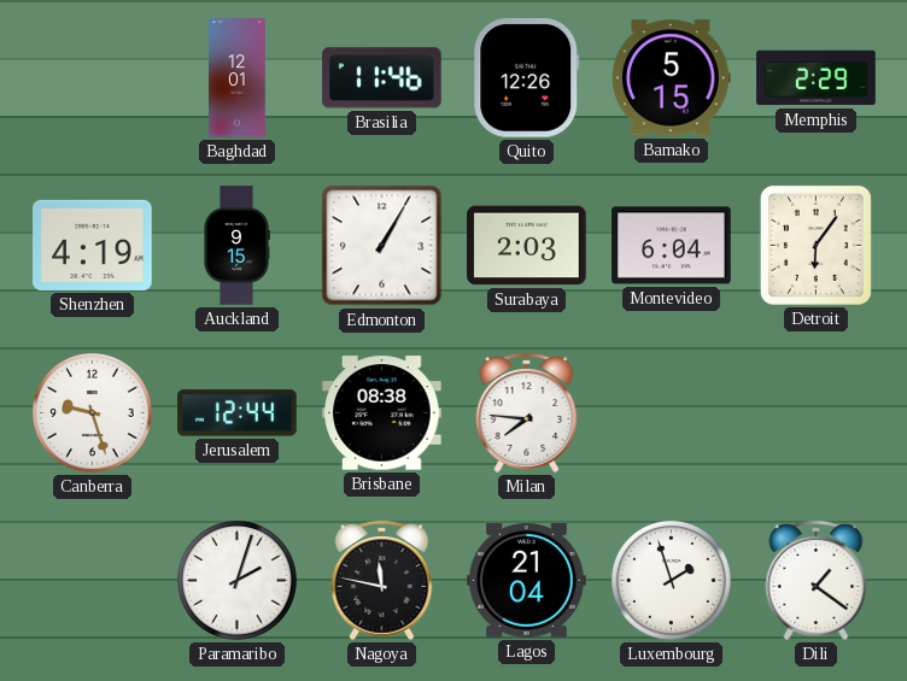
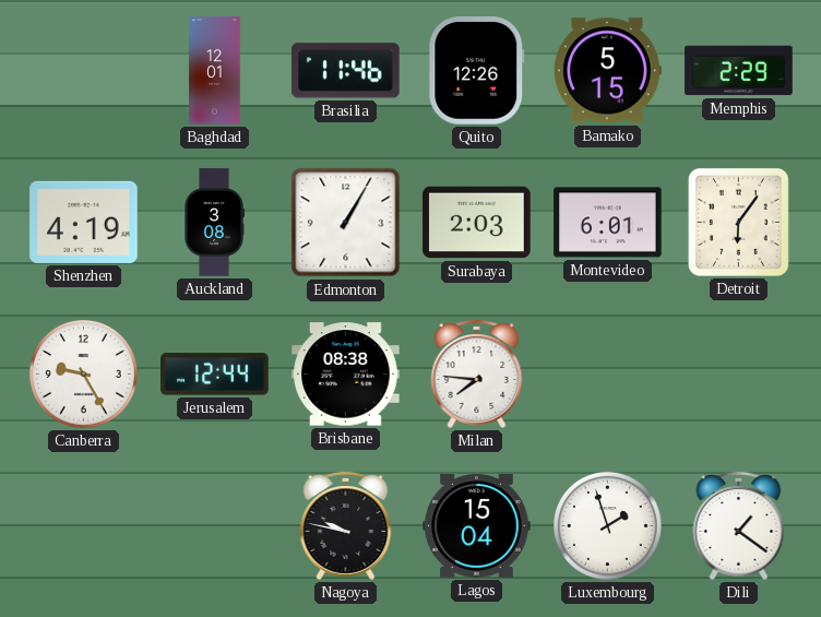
Auckland: 9:15 -> 3:08 (214, 223)
Montevideo: 6:04 -> 6:01 (608, 223)
Canberra: 9:27 -> 9:25 (84, 375)
Paramaribo: 2:03 -> none (238, 581)
Nagoya: 11:47 -> 9:47 (346, 525)
Lagos: 21:04 -> 15:04 (477, 526)
